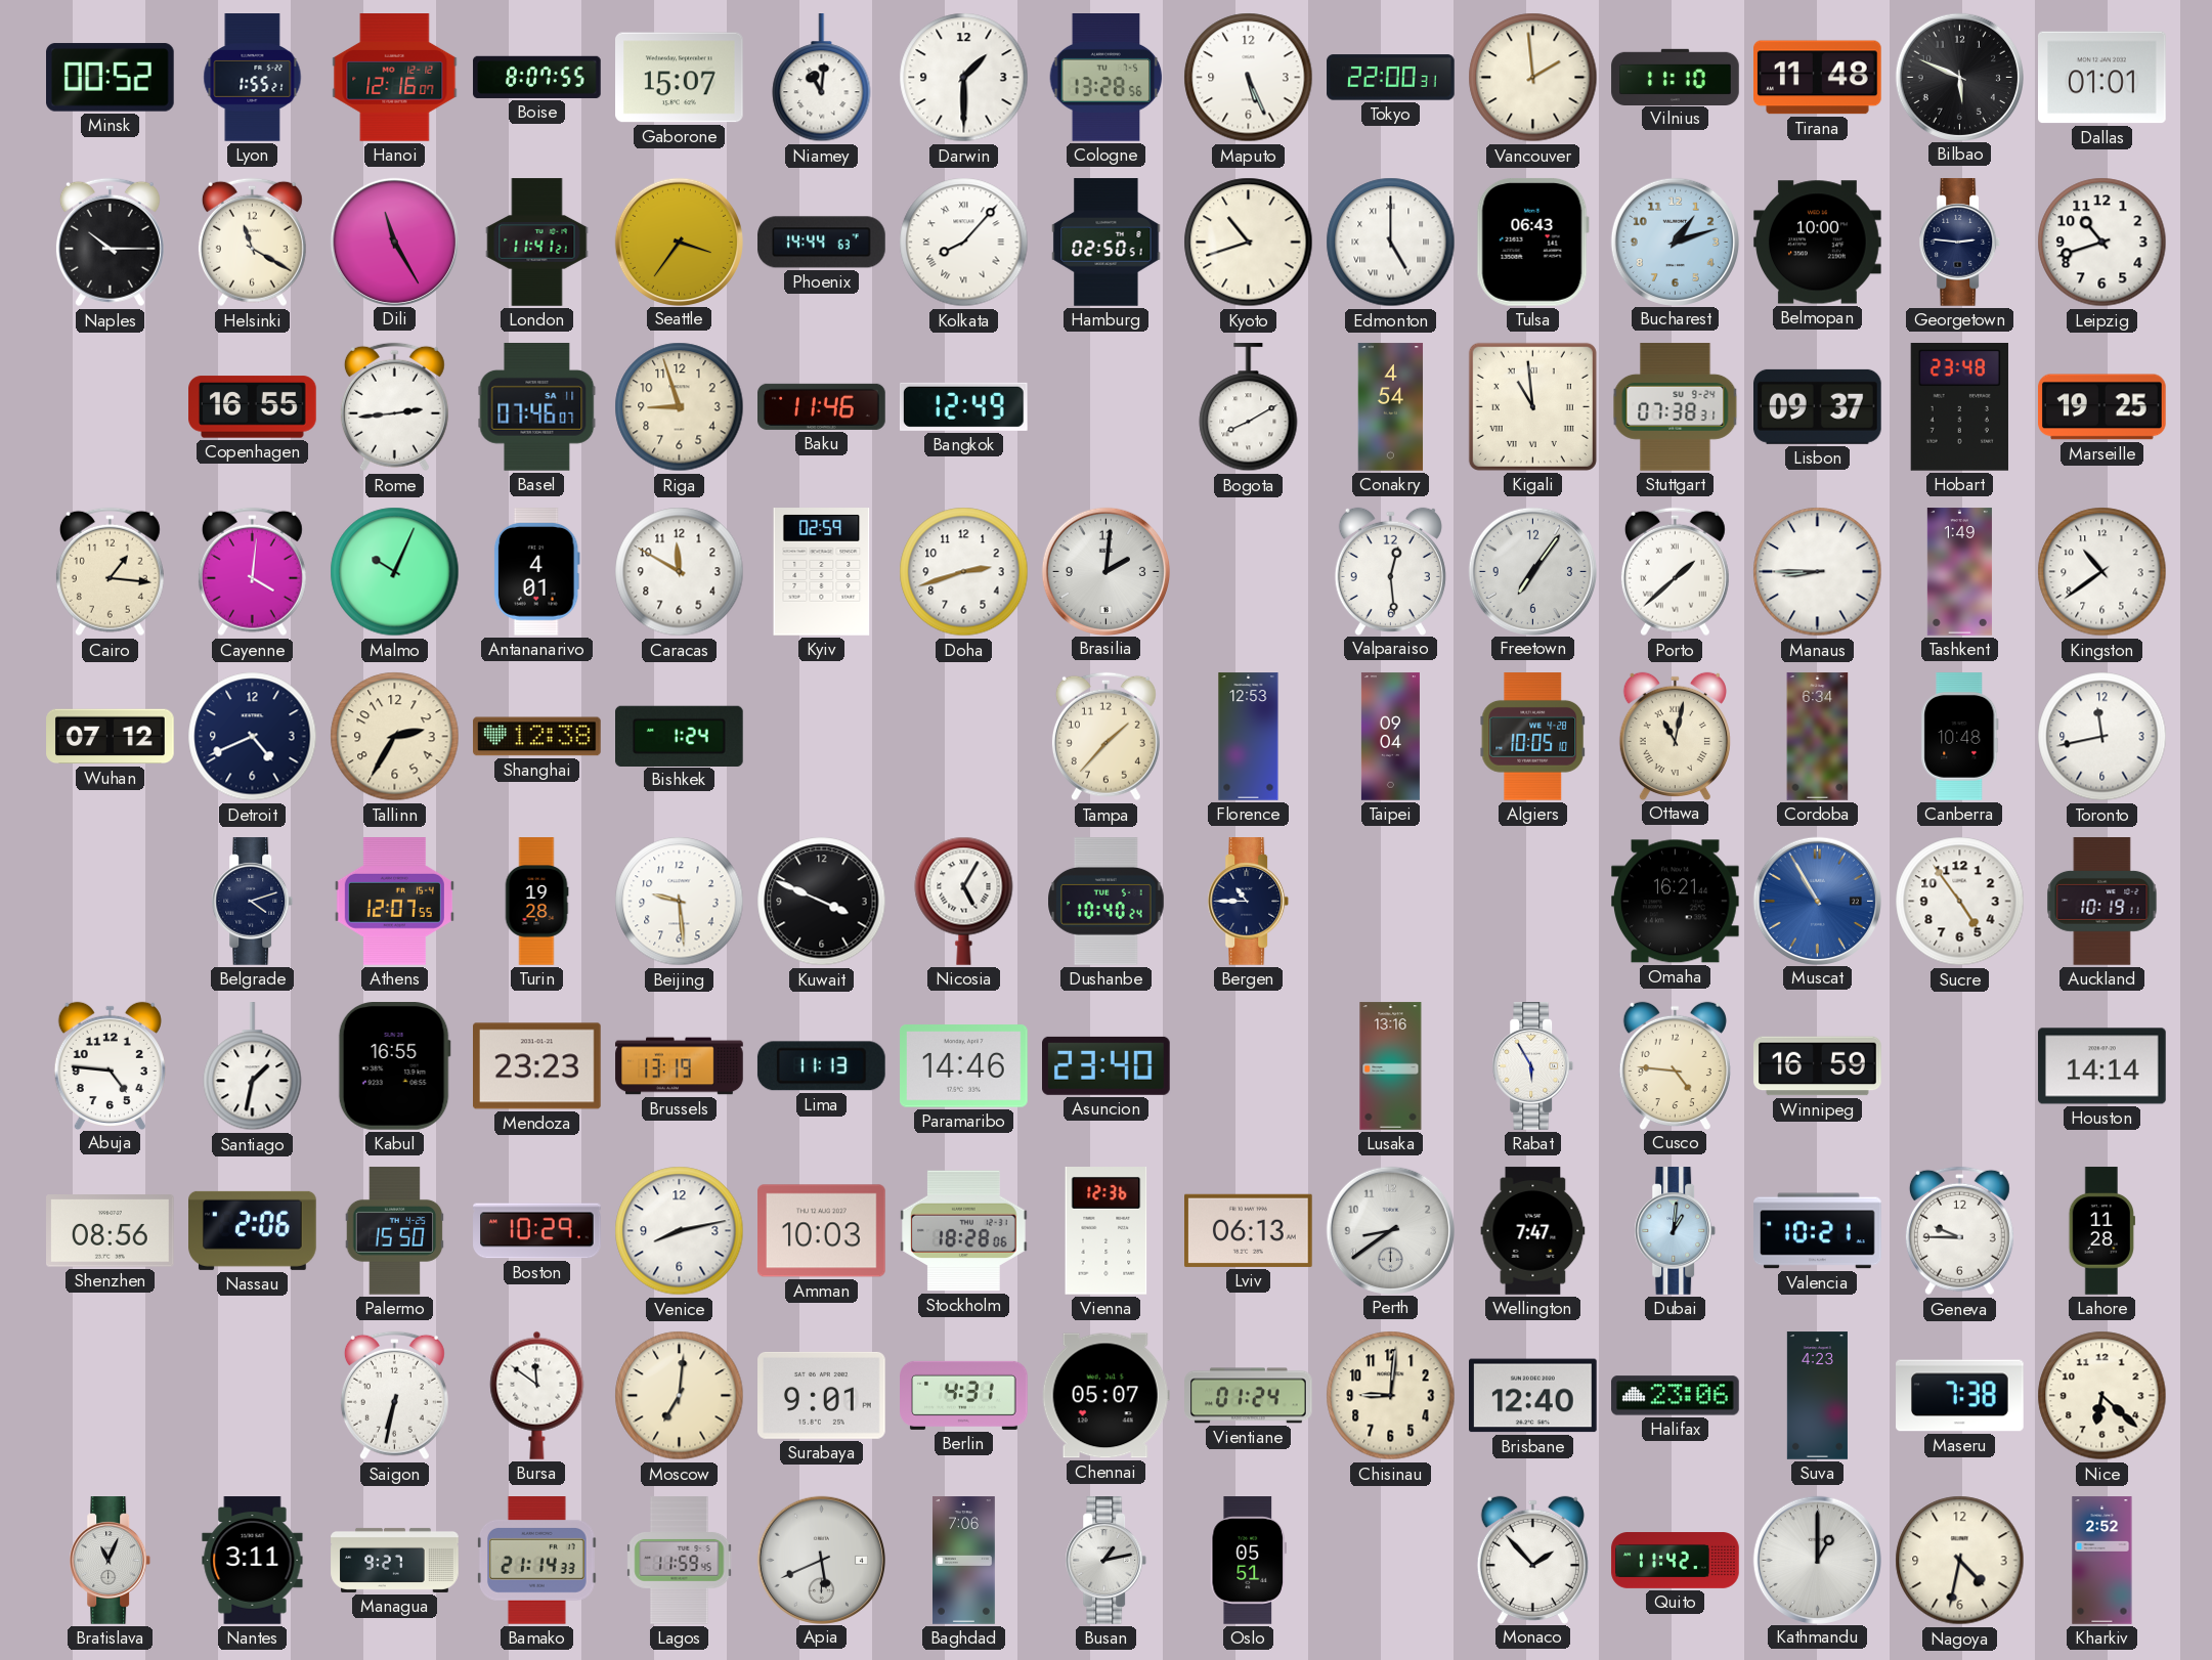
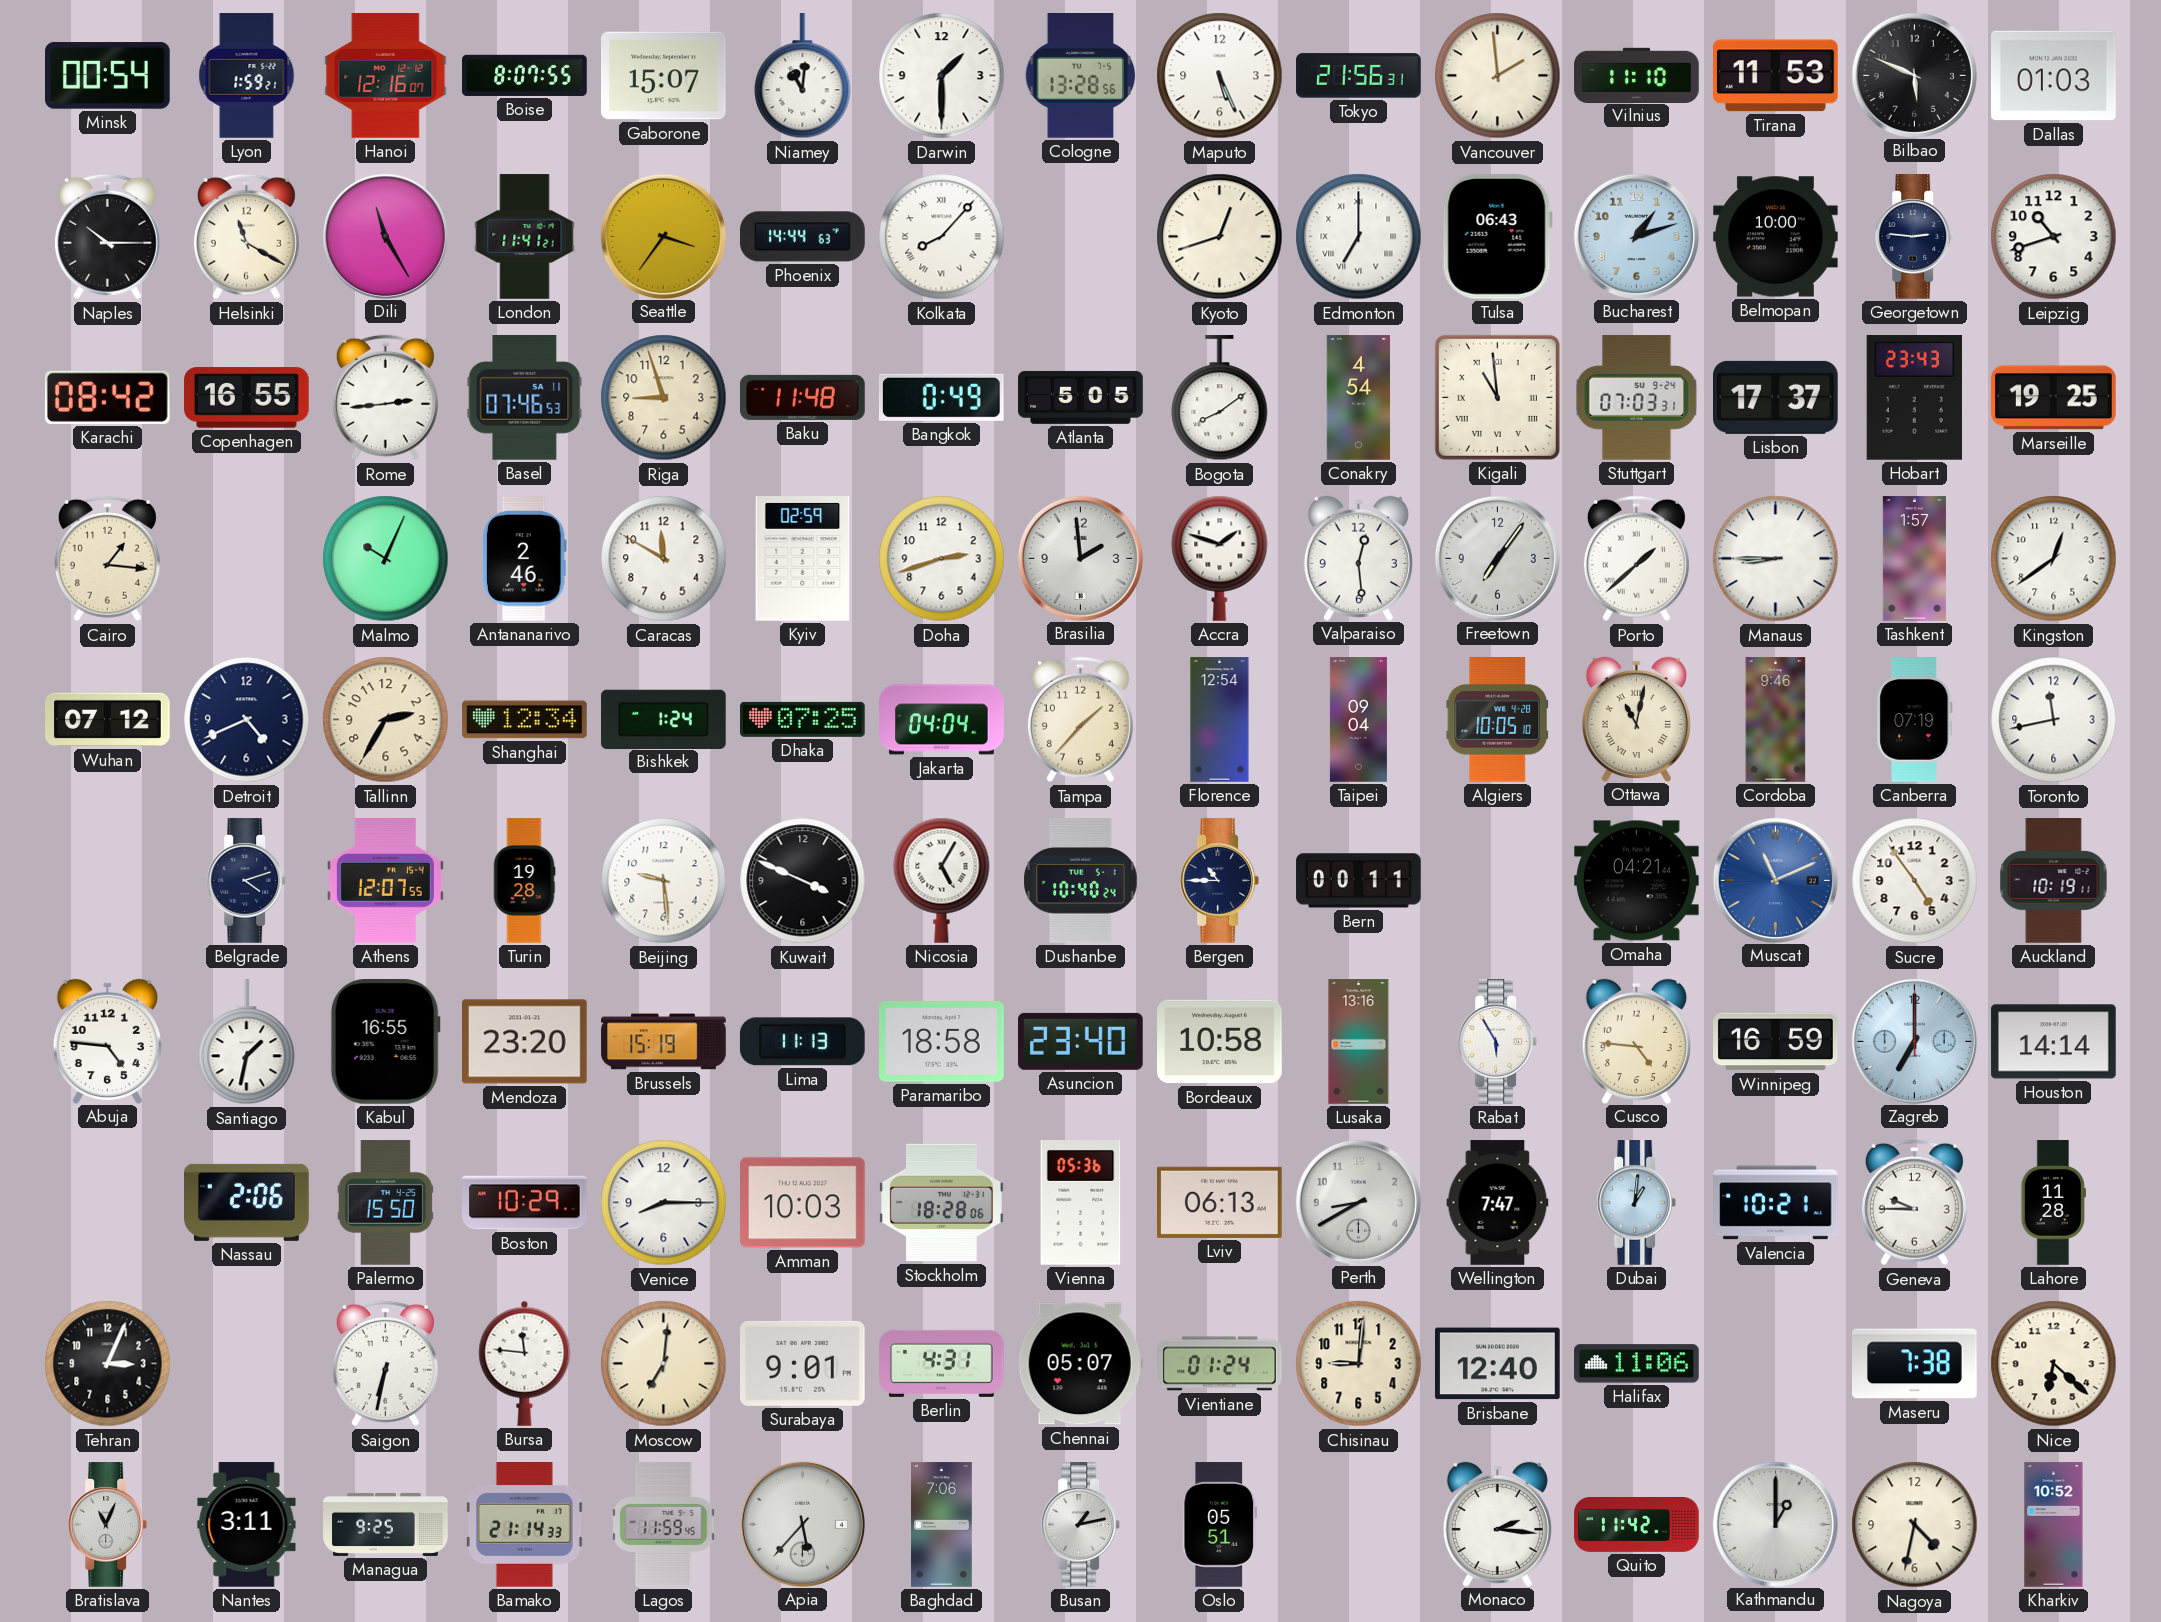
Minsk: 00:52 -> 00:54 (108, 76)
Lyon: 1:55 -> 1:59 (247, 76)
Tokyo: 22:00 -> 21:56 (1359, 76)
Tirana: 11:48 -> 11:53 (1776, 76)
Dallas: 01:01 -> 01:03 (2054, 76)
Hamburg: 02:50 -> none (1107, 243)
Kyoto: 10:42 -> 12:42 (1220, 237)
Edmonton: 5:00 -> 7:00 (1359, 237)
Karachi: none -> 08:42 (107, 397)
Basel: 07:46:07 -> 07:46:53 (525, 398)
Baku: 11:46 -> 11:48 (803, 397)
Bangkok: 12:49 -> 0:49 (941, 397)
Atlanta: none -> 5:05 (1081, 397)
Bogota: 8:10 -> 8:09 (1220, 398)
Stuttgart: 07:38 -> 07:03 (1637, 398)
Lisbon: 09:37 -> 17:37 (1776, 397)
Hobart: 23:48 -> 23:43 (1914, 398)
Cayenne: 4:01 -> none (252, 572)
Antananarivo: 4:01 -> 2:46 (524, 559)
Brasilia: 2:01 -> 1:59 (1080, 558)
Accra: none -> 1:48 (1220, 558)
Tashkent: 1:49 -> 1:57 (1914, 559)
Kingston: 10:39 -> 12:39 (2054, 559)
Shanghai: 12:38 -> 12:34 (525, 720)
Dhaka: none -> 07:25 (803, 719)
Jakarta: none -> 04:04 (942, 720)
Florence: 12:53 -> 12:54 (1220, 720)
Cordoba: 6:34 -> 9:46 (1776, 720)
Canberra: 10:48 -> 07:19 (1915, 720)
Bern: none -> 00:11 (1359, 881)
Omaha: 16:21 -> 04:21 (1637, 881)
Muscat: 10:55 -> 11:11 (1775, 880)
Mendoza: 23:23 -> 23:20 (525, 1042)
Brussels: 13:19 -> 15:19 (664, 1042)
Paramaribo: 14:46 -> 18:58 (942, 1042)
Bordeaux: none -> 10:58 (1220, 1042)
Zagreb: none -> 7:00 (1914, 1041)
Shenzhen: 08:56 -> none (111, 1231)
Venice: 8:13 -> 8:15 (664, 1203)
Vienna: 12:36 -> 05:36 (1081, 1203)
Perth: 8:39 -> 8:40 (1358, 1202)
Tehran: none -> 3:04 (108, 1364)
Bursa: 11:51 -> 11:46 (525, 1363)
Halifax: 23:06 -> 11:06 (1637, 1364)
Suva: 4:23 -> none (1817, 1396)
Managua: 9:27 -> 9:25 (386, 1524)
Apia: 5:41 -> 5:37 (802, 1524)
Monaco: 1:53 -> 2:16 (1497, 1524)
Kharkiv: 2:52 -> 10:52 (2054, 1525)
